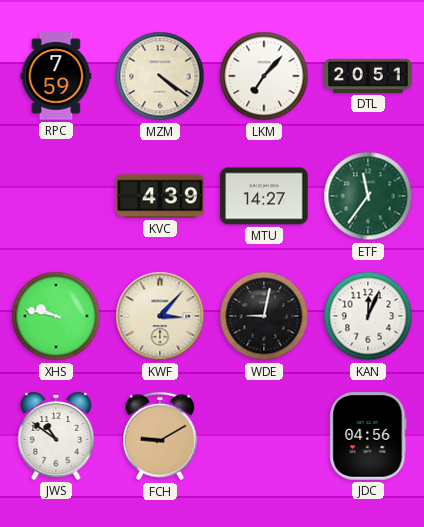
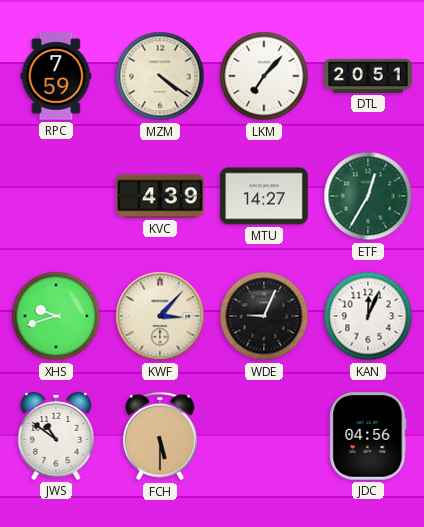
ETF: 11:36 -> 12:35 (368, 196)
XHS: 9:47 -> 9:42 (56, 316)
WDE: 9:02 -> 9:04 (264, 316)
FCH: 9:10 -> 5:30 (161, 436)
